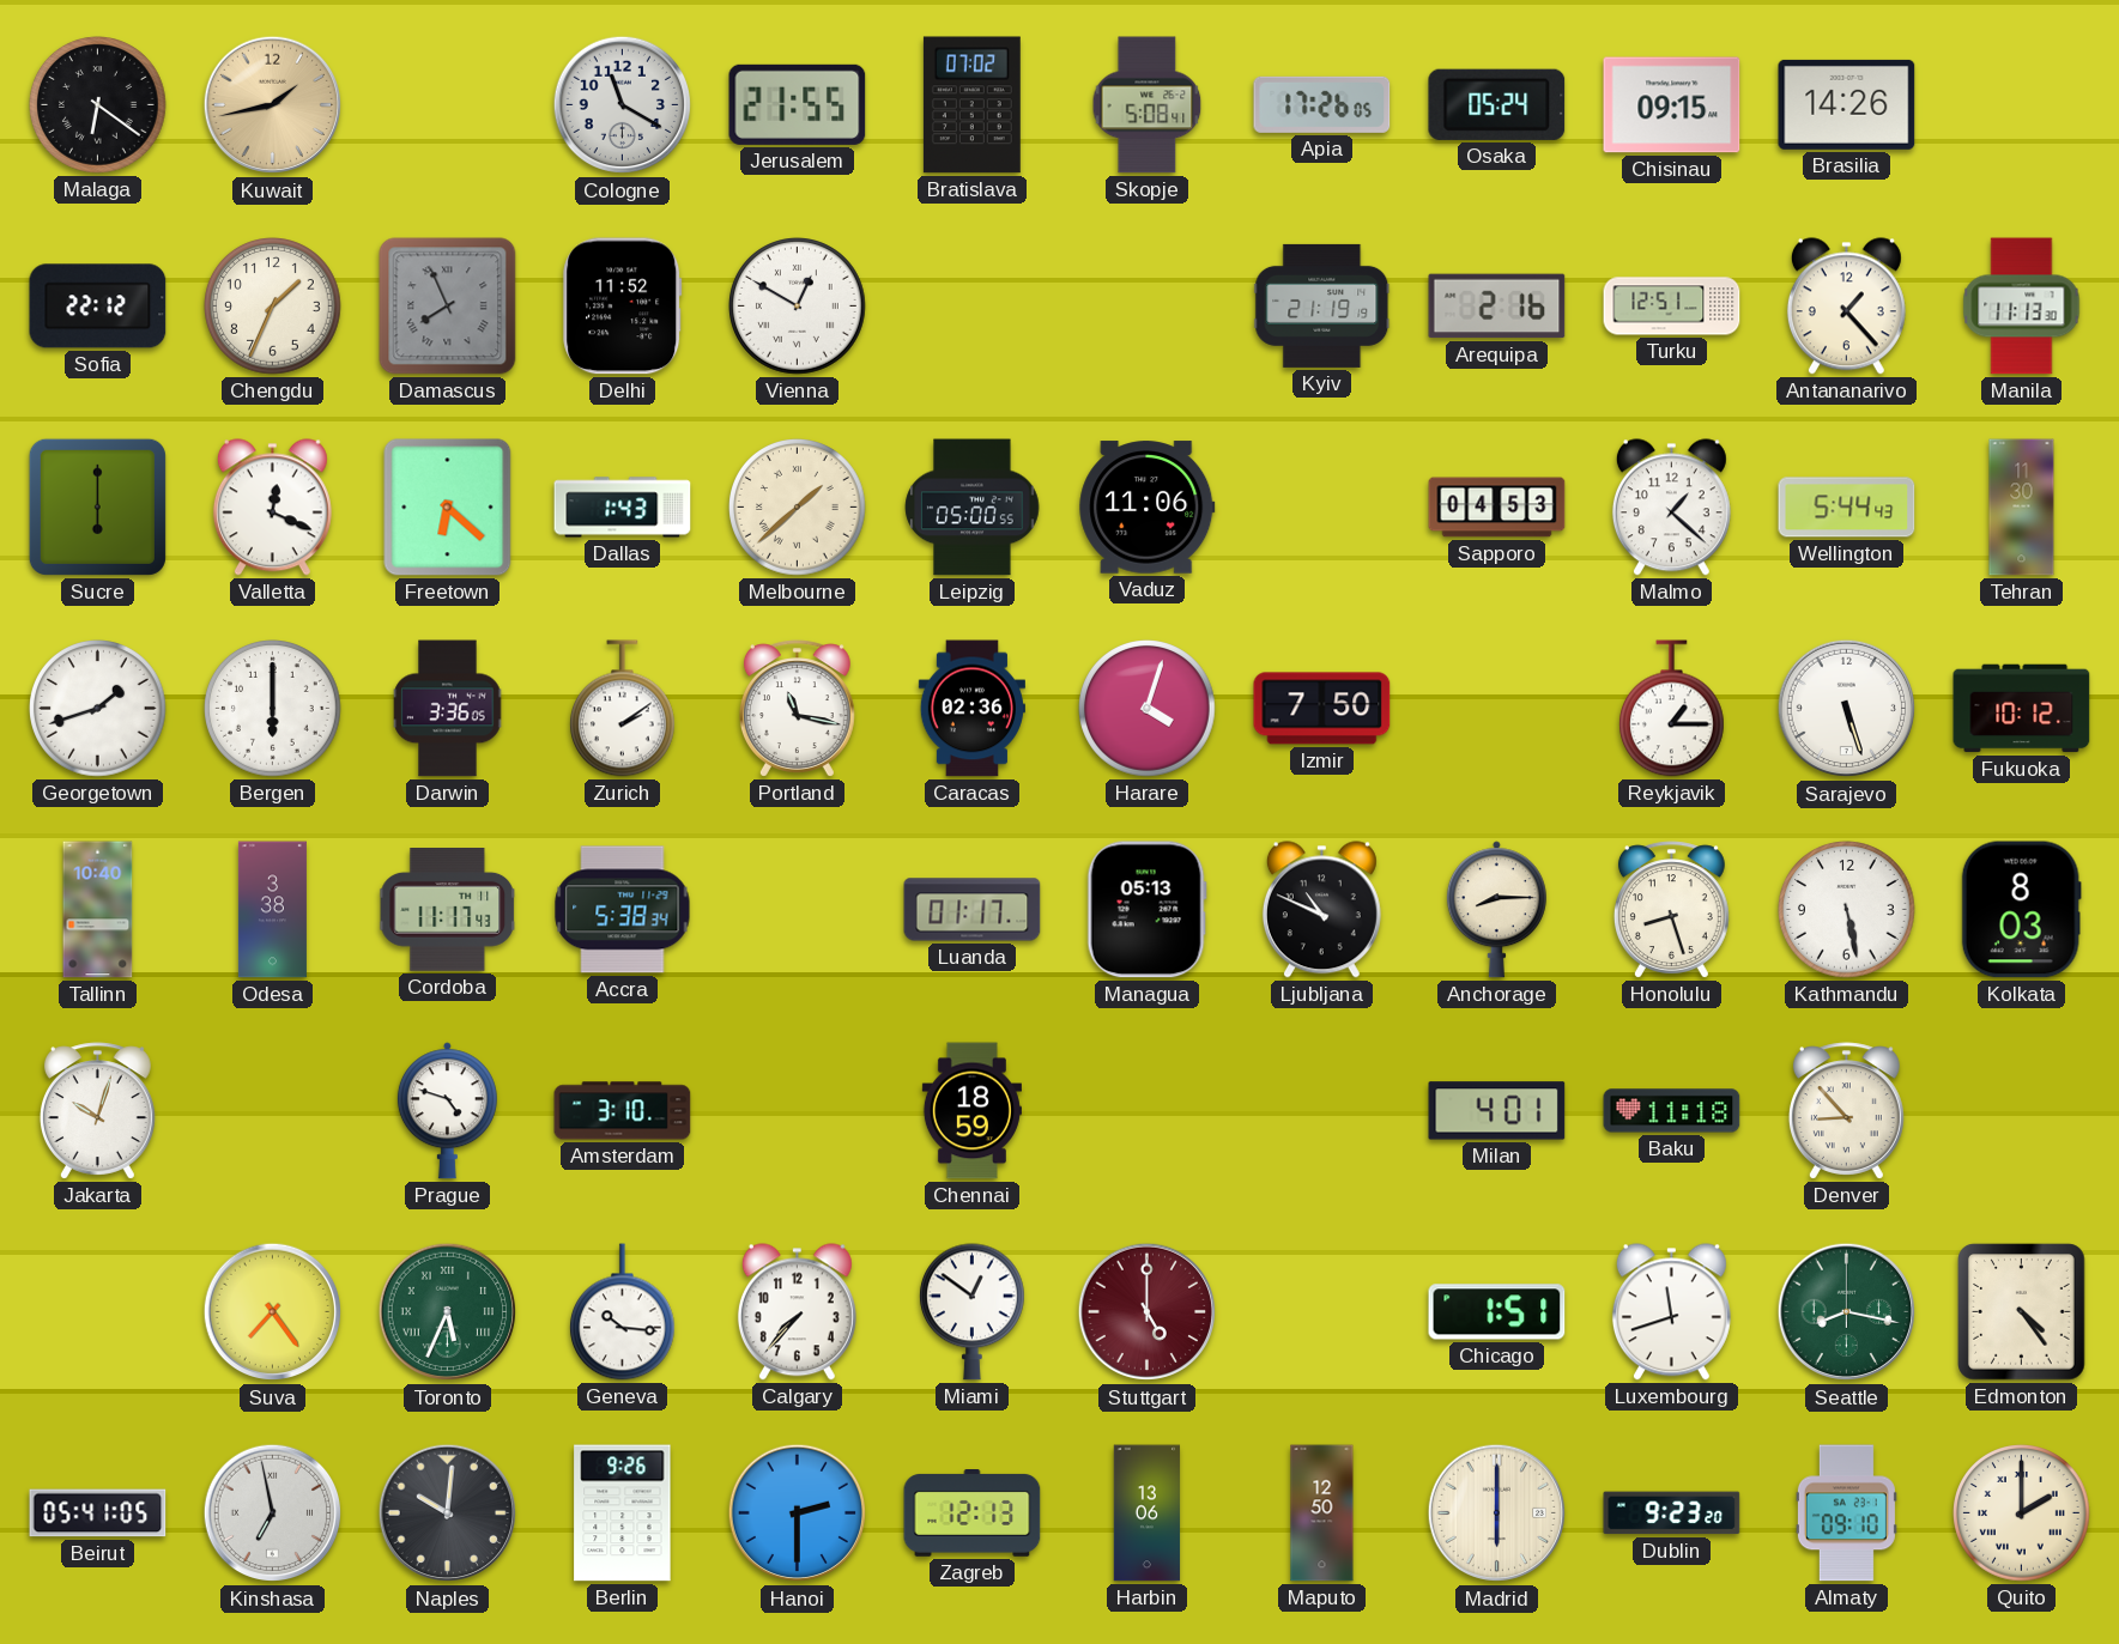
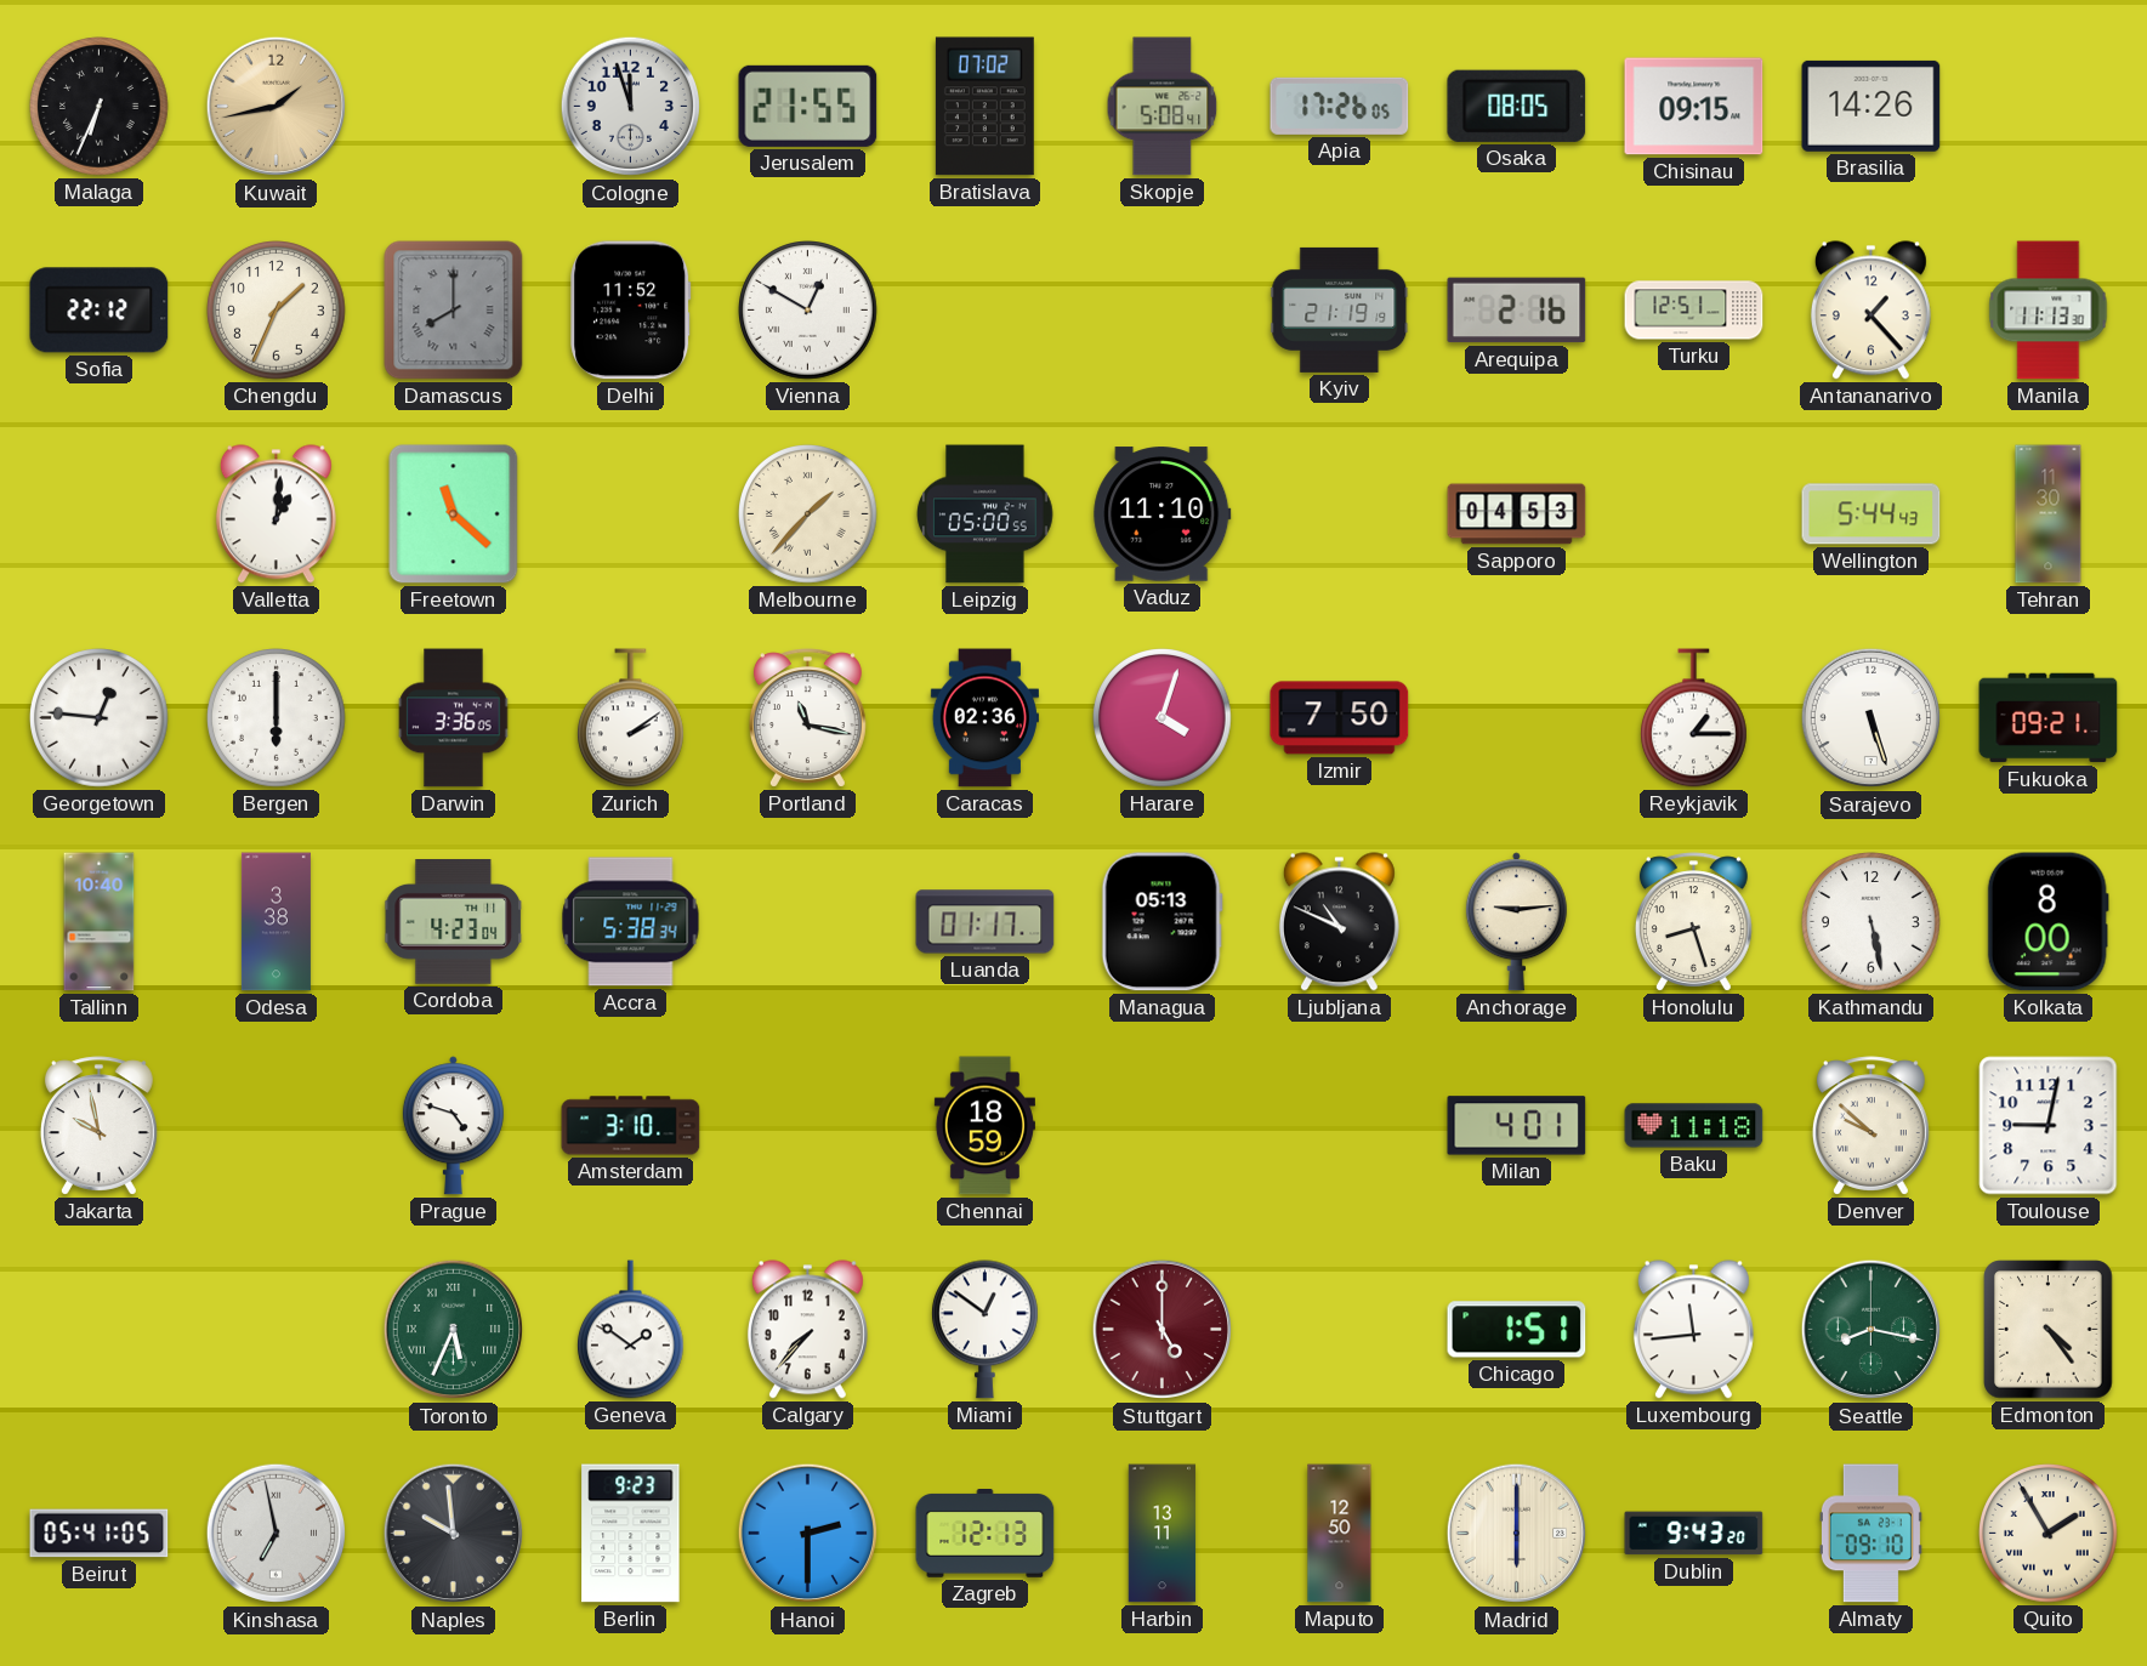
Malaga: 6:21 -> 6:34 (100, 107)
Cologne: 11:20 -> 11:57 (631, 107)
Osaka: 05:24 -> 08:05 (1517, 106)
Damascus: 7:56 -> 8:00 (454, 311)
Sucre: 6:00 -> none (97, 506)
Valletta: 12:19 -> 1:01 (276, 514)
Freetown: 6:22 -> 11:22 (454, 514)
Dallas: 1:43 -> none (623, 508)
Melbourne: 1:38 -> 1:37 (808, 514)
Vaduz: 11:06 -> 11:10 (1163, 514)
Malmo: 1:22 -> none (1671, 508)
Georgetown: 1:42 -> 12:46 (100, 718)
Fukuoka: 10:12 -> 09:21 (2049, 718)
Cordoba: 11:17 -> 4:23 (453, 922)
Anchorage: 8:15 -> 9:14 (1516, 922)
Kolkata: 8:03 -> 8:00 (2047, 922)
Jakarta: 10:03 -> 9:58 (98, 1126)
Denver: 8:53 -> 9:52 (1870, 1126)
Toulouse: none -> 9:02 (2049, 1126)
Suva: 7:24 -> none (273, 1312)
Geneva: 10:16 -> 1:51 (630, 1330)
Luxembourg: 11:42 -> 11:44 (1693, 1330)
Naples: 10:01 -> 9:59 (454, 1534)
Berlin: 9:26 -> 9:23 (631, 1534)
Harbin: 13:06 -> 13:11 (1163, 1534)
Dublin: 9:23 -> 9:43 (1694, 1534)
Quito: 2:00 -> 1:55 (2049, 1534)
